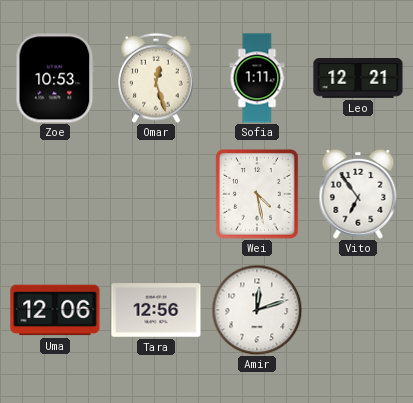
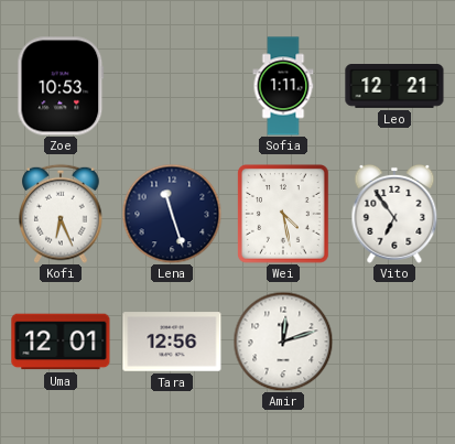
Omar: 12:27 -> none (156, 78)
Kofi: none -> 6:26 (61, 214)
Lena: none -> 11:27 (172, 214)
Uma: 12:06 -> 12:01 (61, 342)
